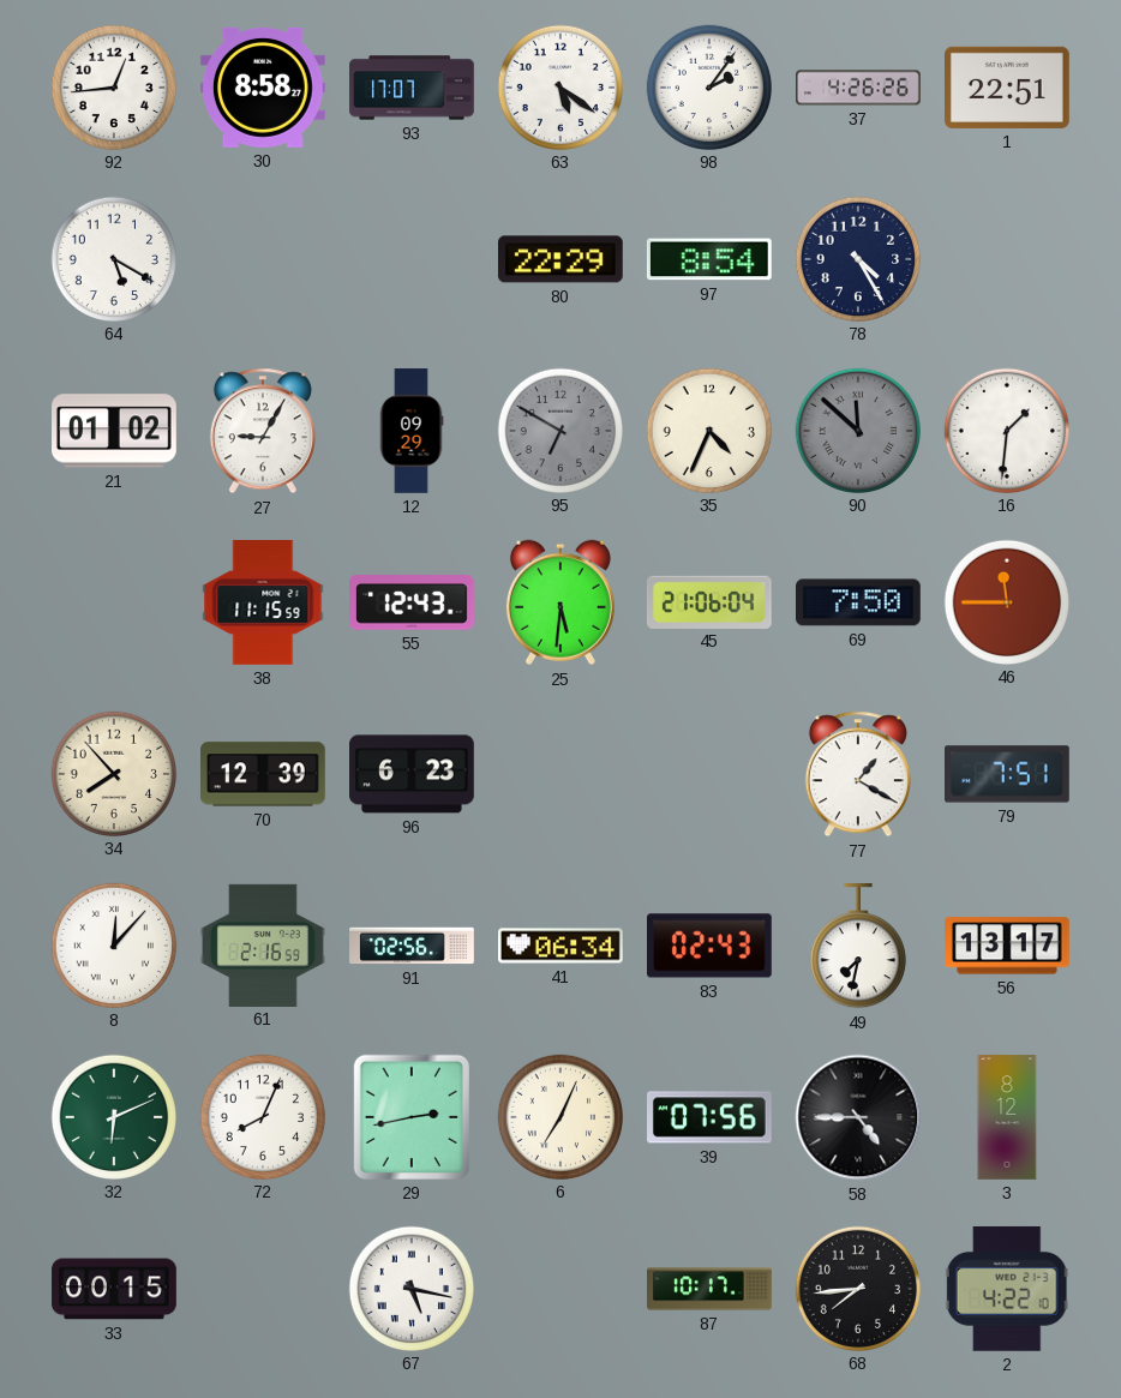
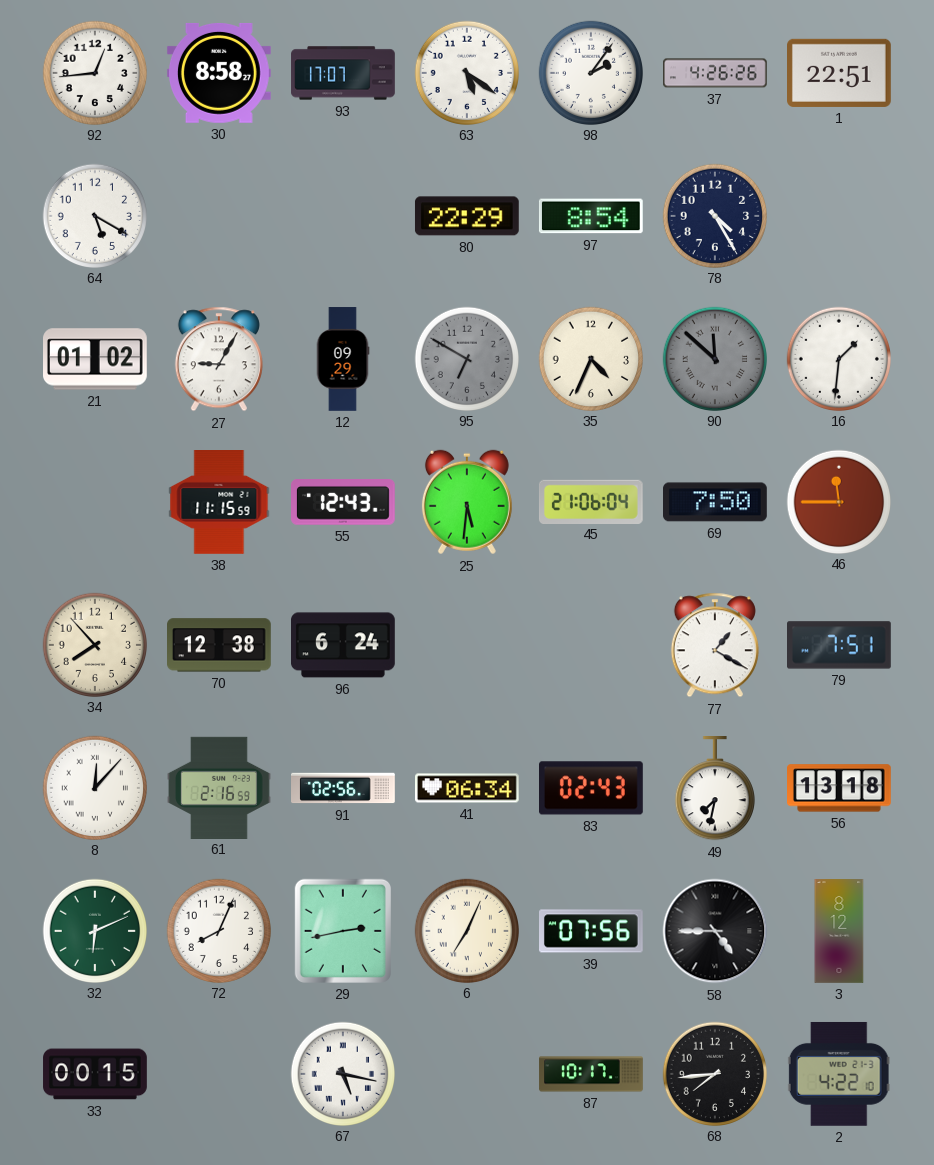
70: 12:39 -> 12:38 (220, 645)
96: 6:23 -> 6:24 (344, 645)
56: 13:17 -> 13:18 (840, 788)
